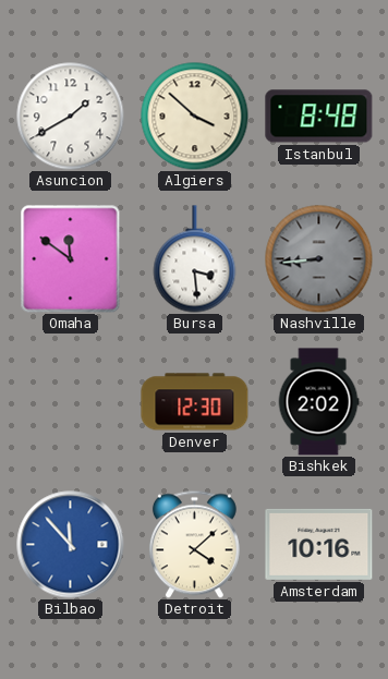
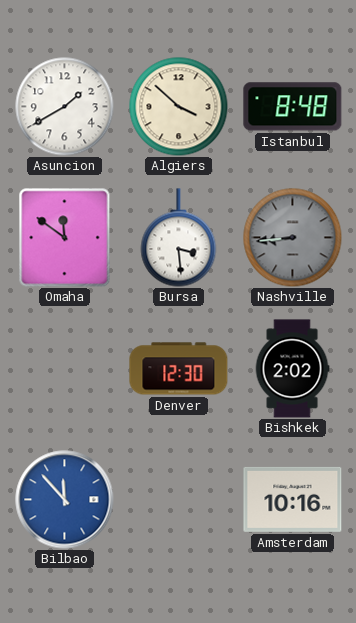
Detroit: 4:08 -> none (194, 544)
